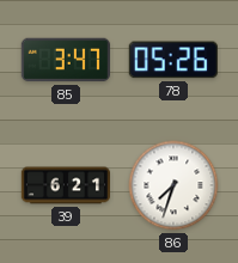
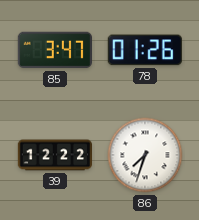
78: 05:26 -> 01:26 (145, 50)
39: 6:21 -> 12:22 (54, 155)
